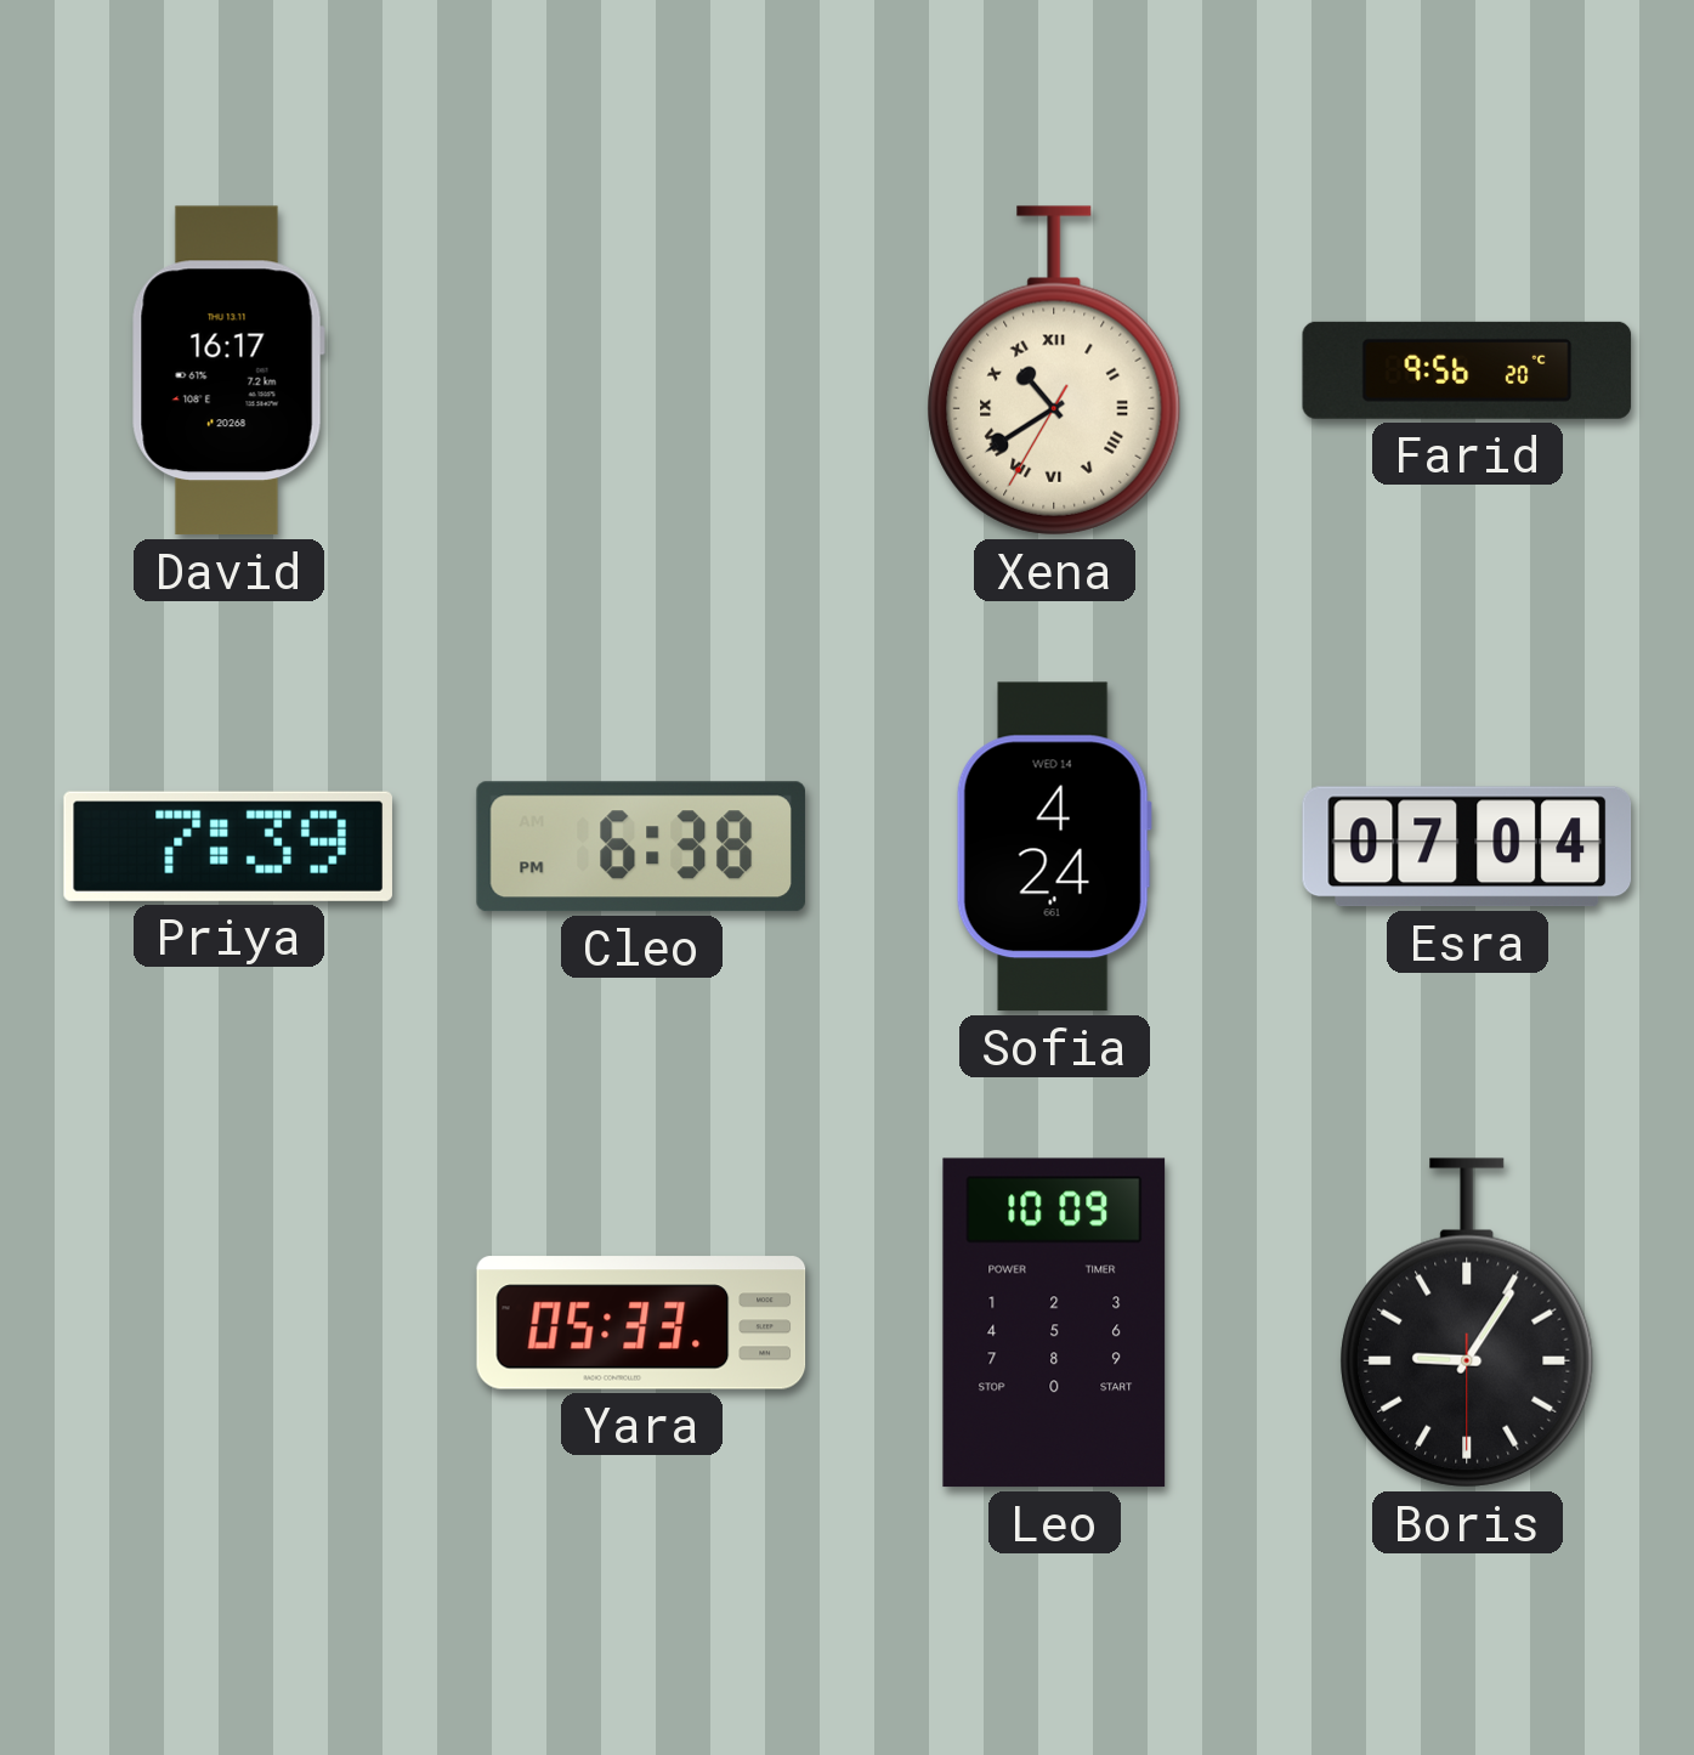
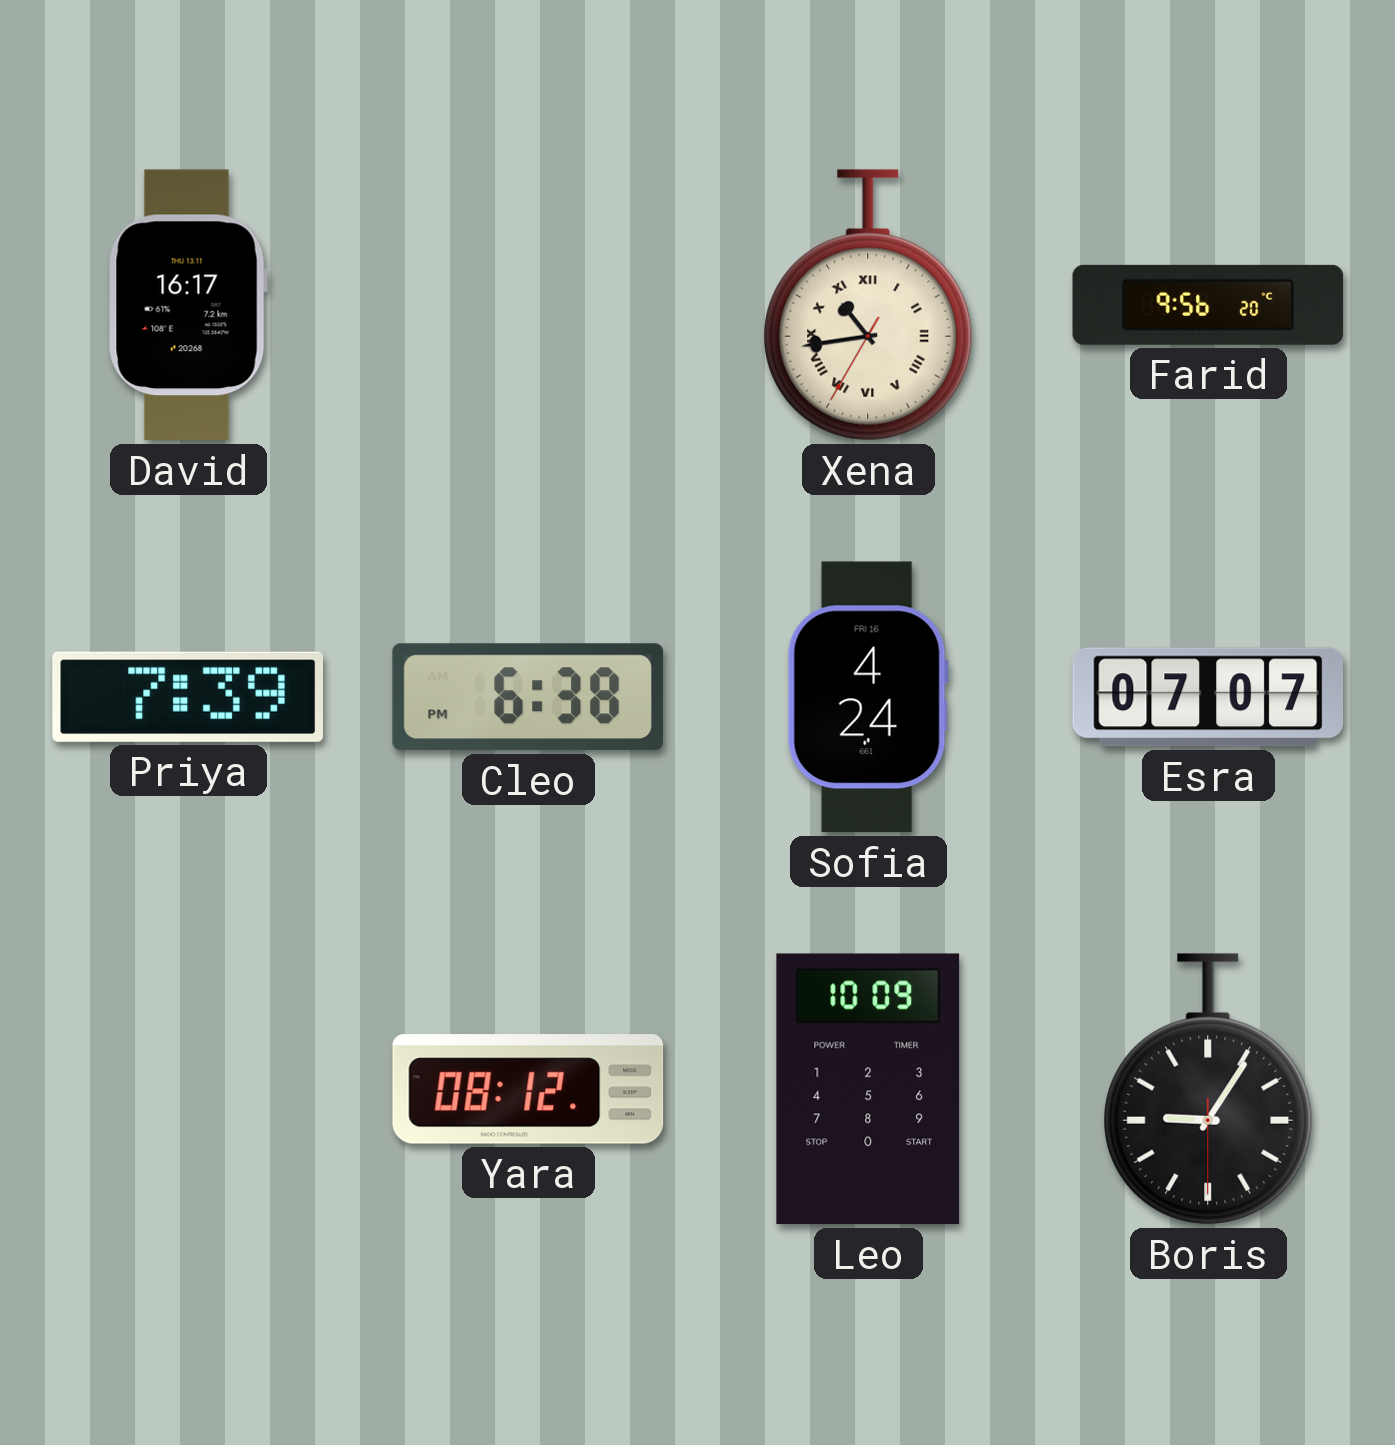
Xena: 10:39 -> 10:43 (868, 305)
Sofia date: WED 14 -> FRI 16 (868, 697)
Esra: 07:04 -> 07:07 (1208, 697)
Yara: 05:33 -> 08:12 (528, 1089)
